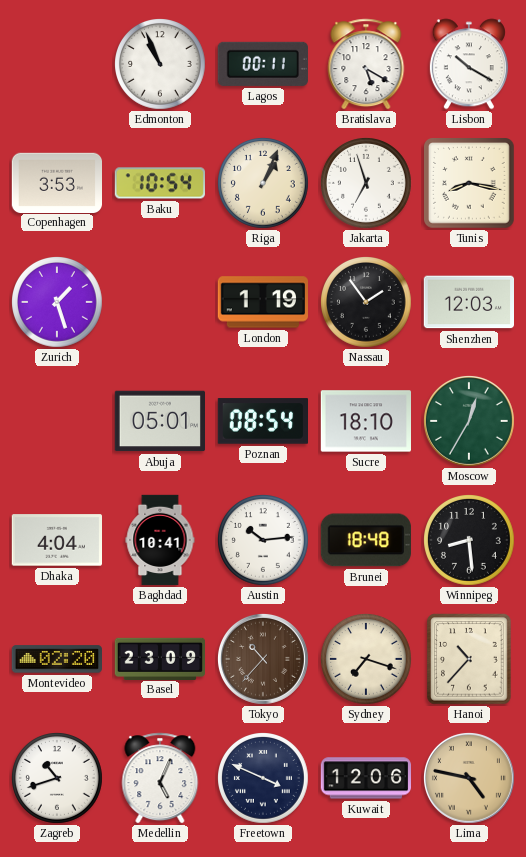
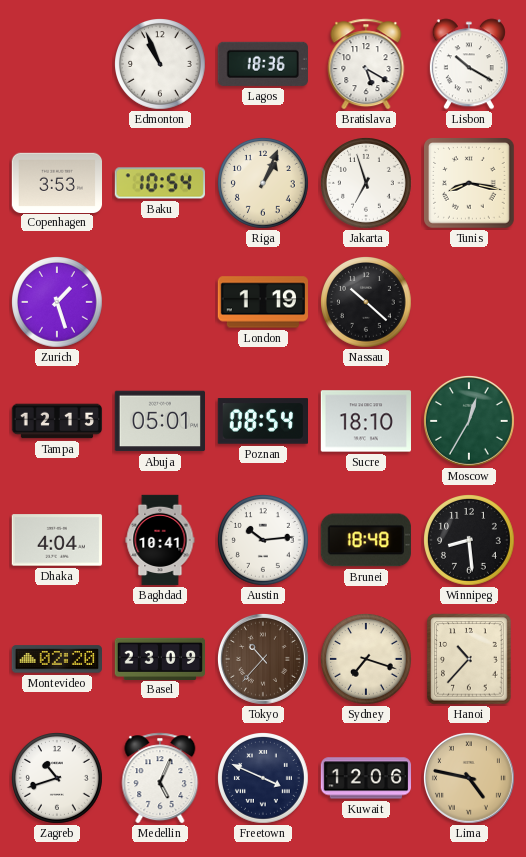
Lagos: 00:11 -> 18:36 (263, 64)
Nassau: 1:54 -> 10:22 (367, 303)
Shenzhen: 12:03 -> none (468, 302)
Tampa: none -> 12:15 (57, 421)
